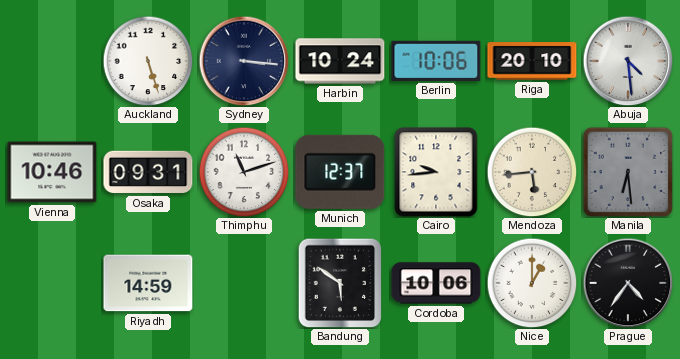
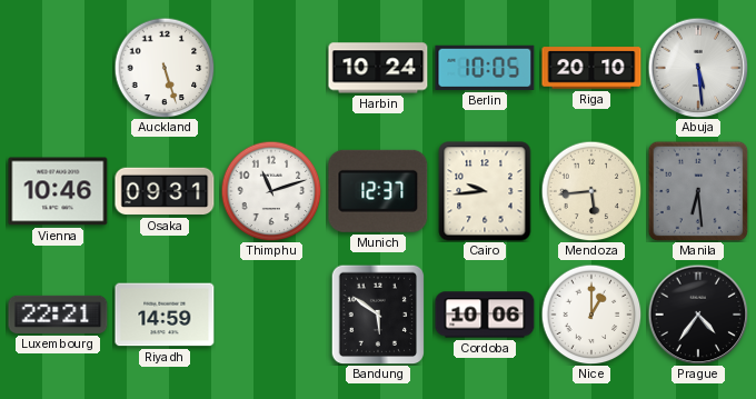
Sydney: 3:16 -> none (244, 61)
Berlin: 10:06 -> 10:05 (485, 68)
Abuja: 4:29 -> 5:29 (698, 68)
Luxembourg: none -> 22:21 (58, 315)
